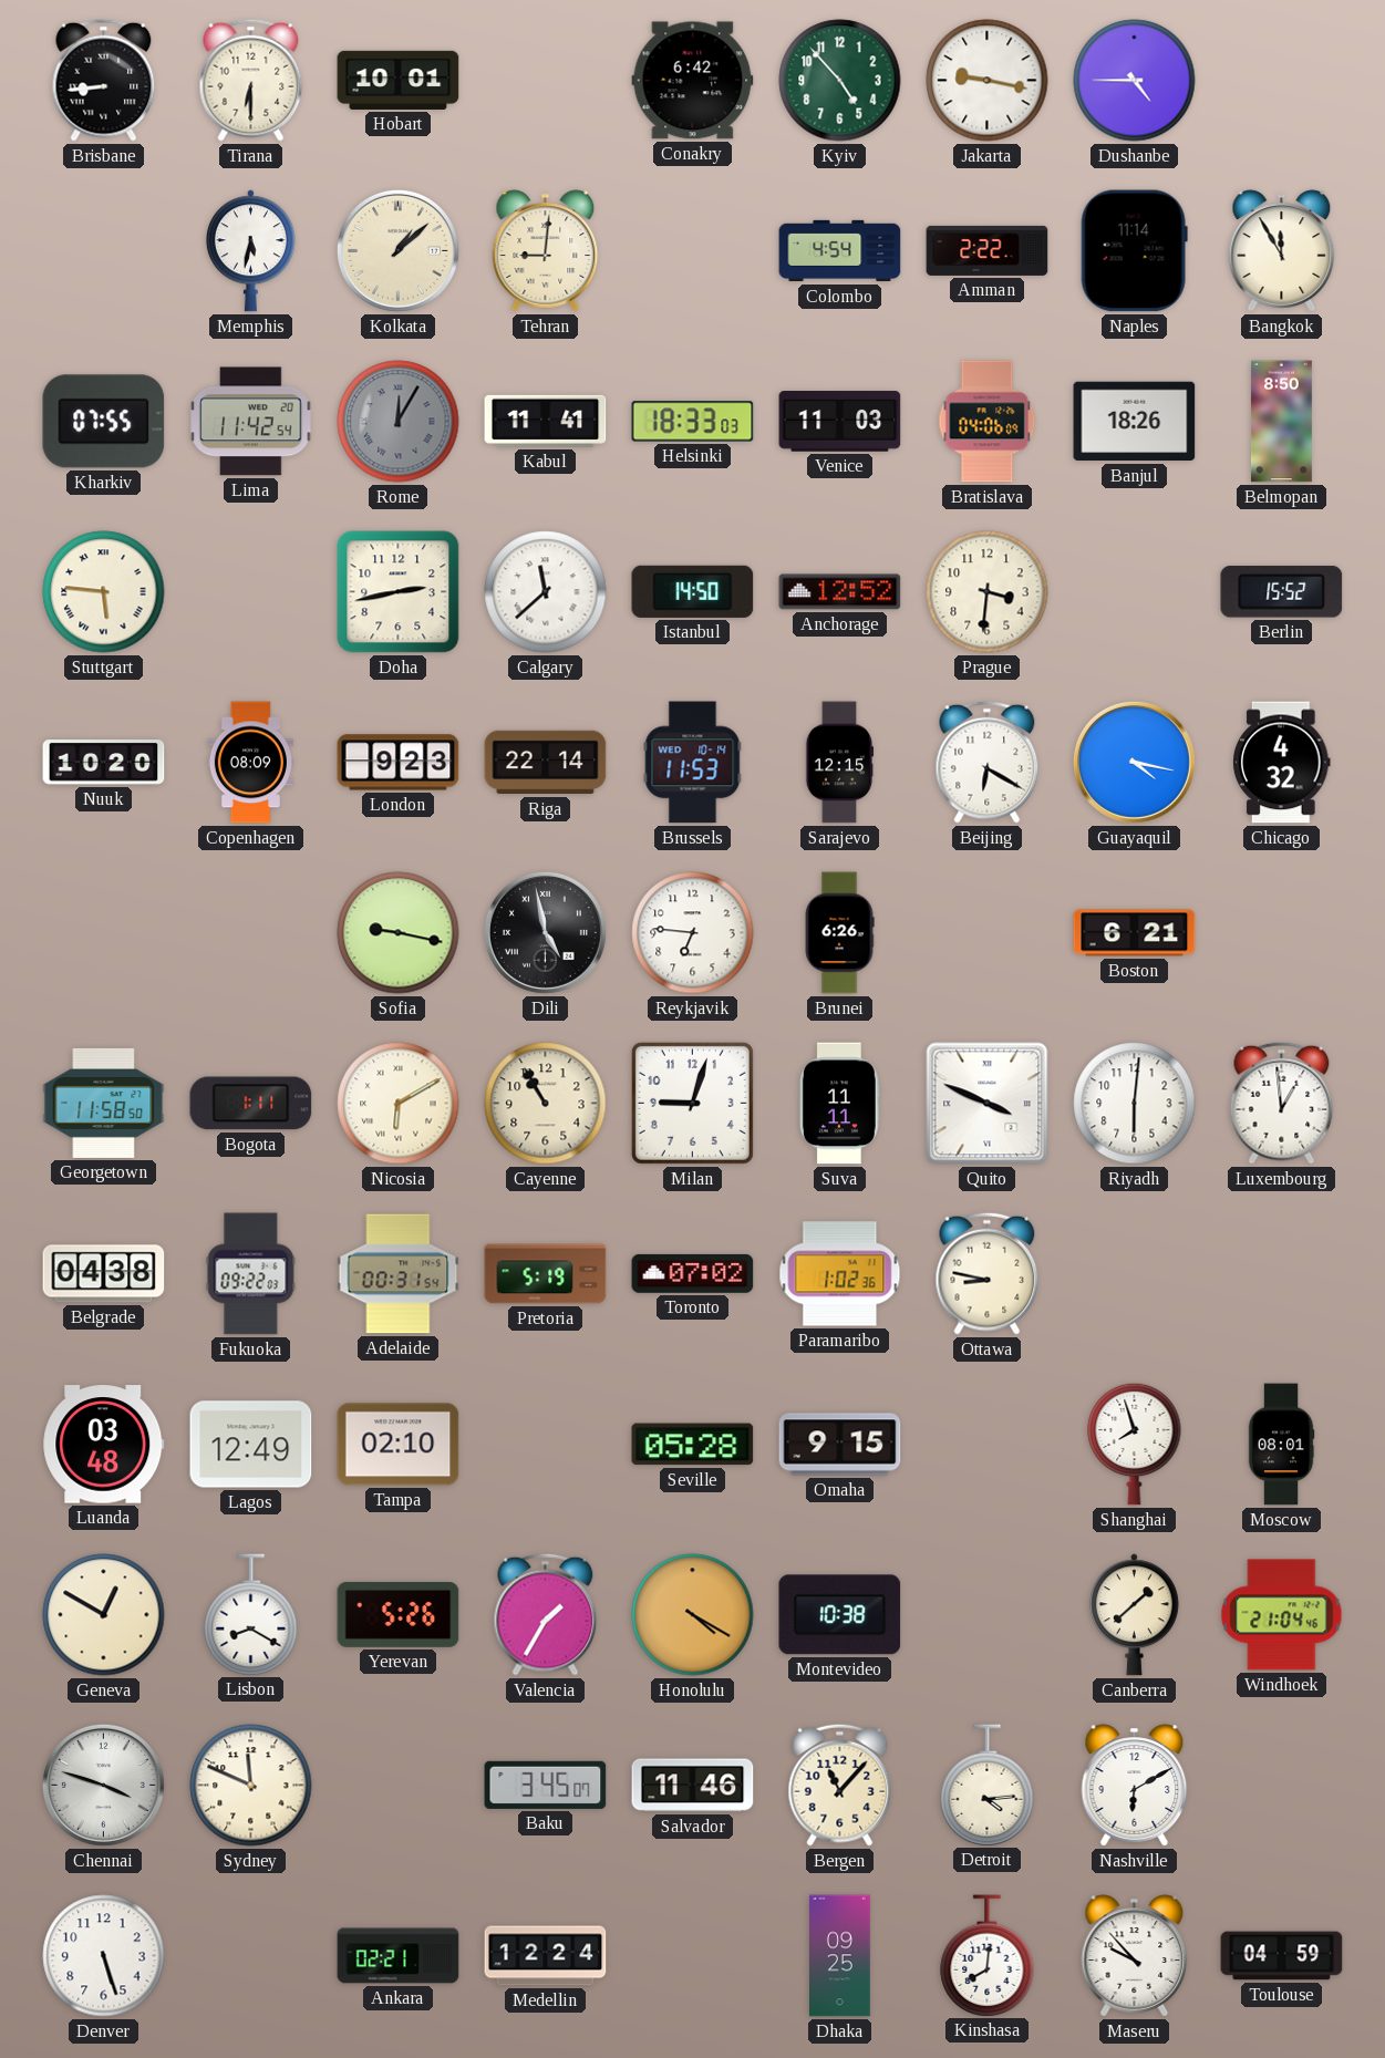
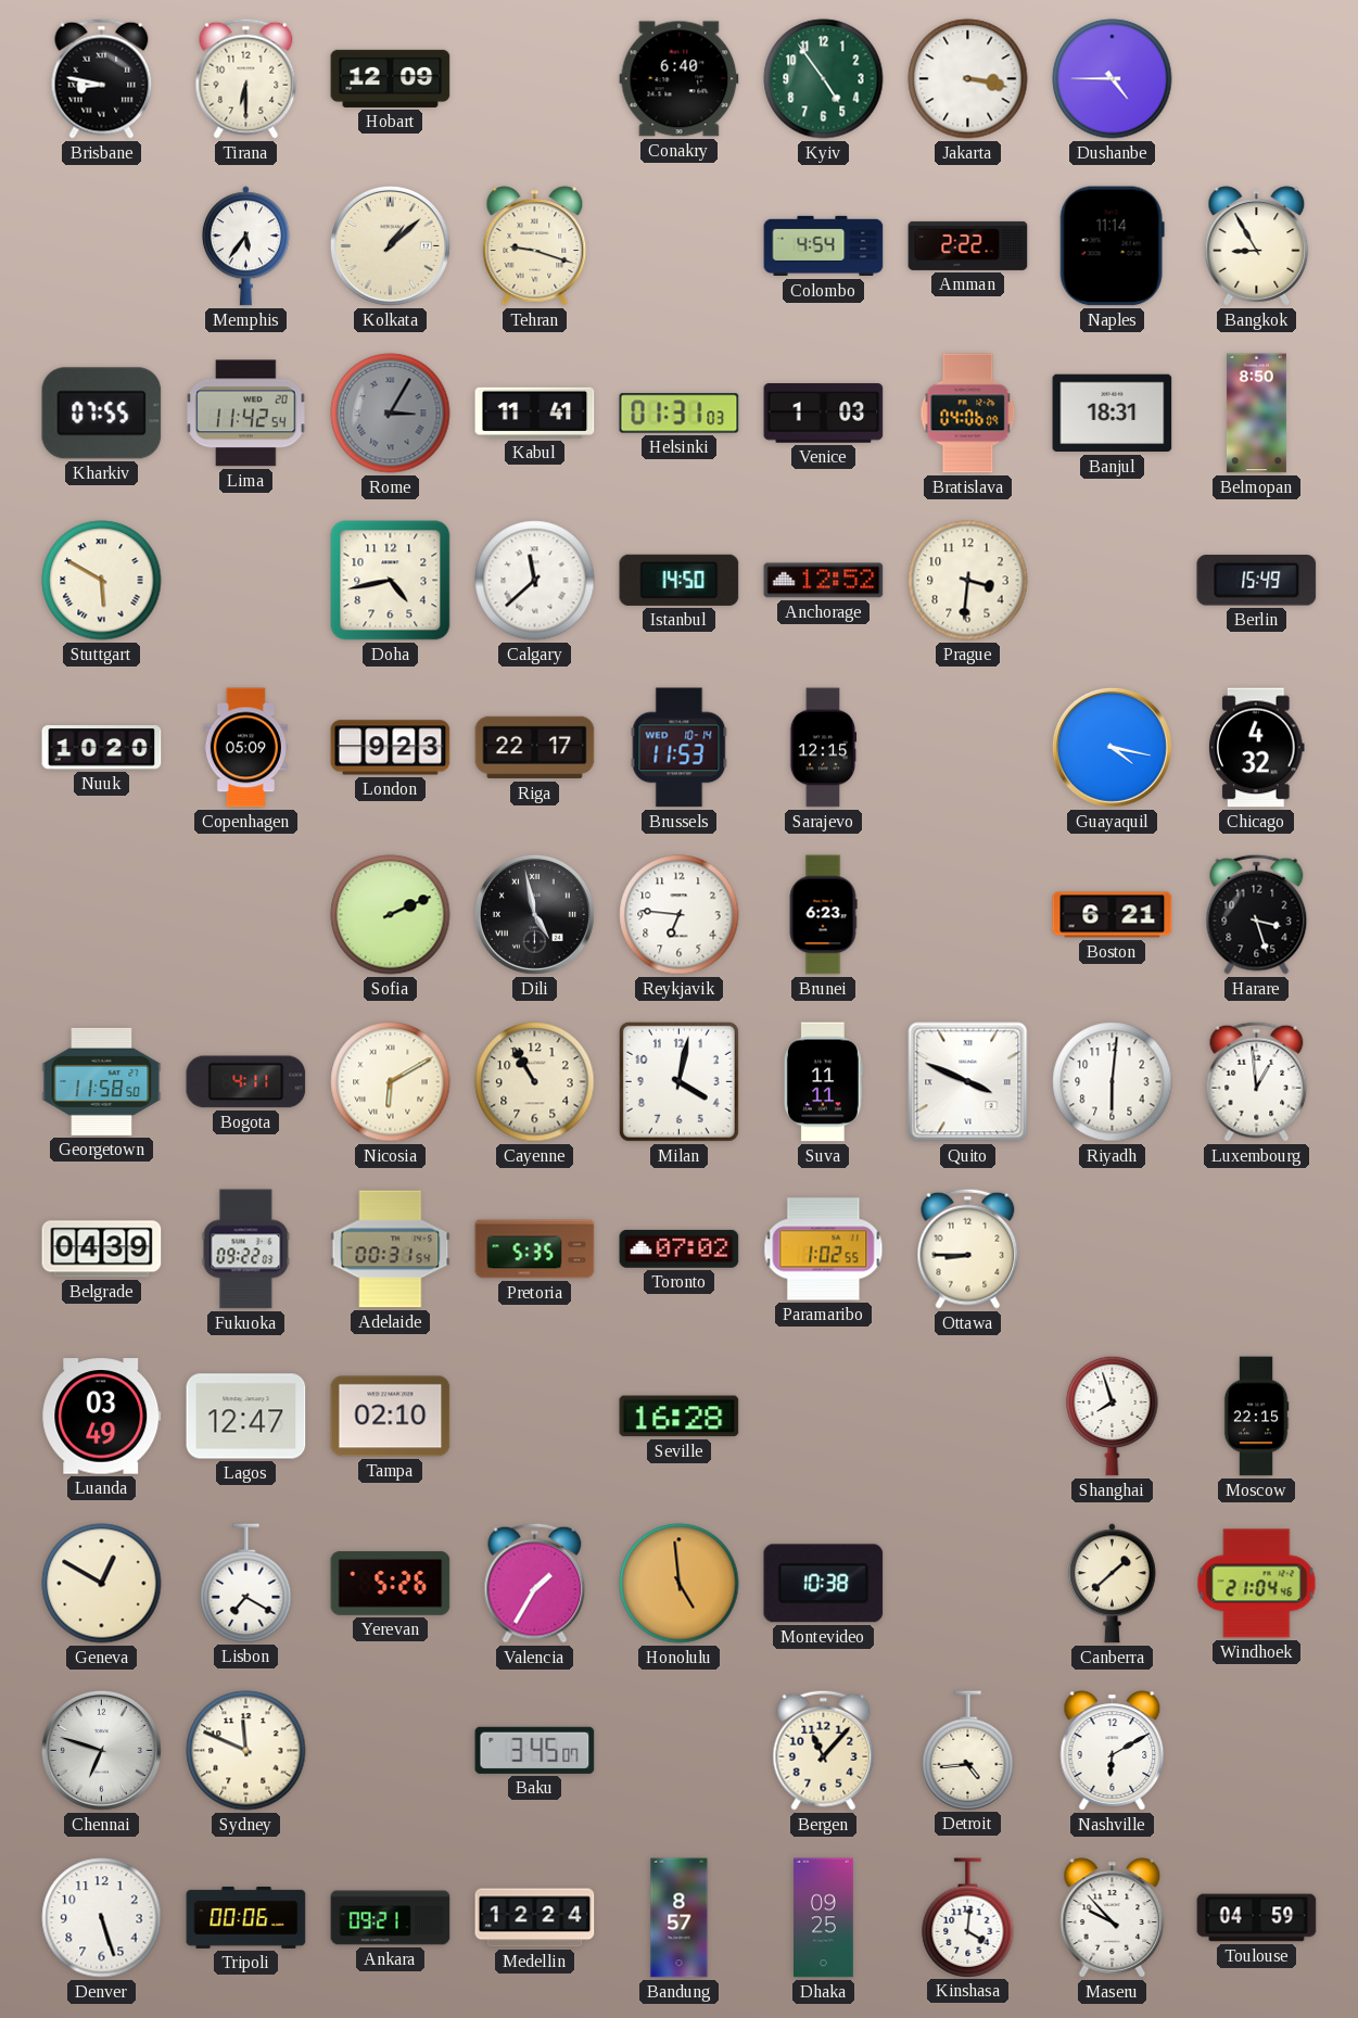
Brisbane: 8:44 -> 8:47 (102, 78)
Hobart: 10:01 -> 12:09 (391, 78)
Conakry: 6:42 -> 6:40 (680, 79)
Kyiv: 4:53 -> 4:54 (824, 79)
Jakarta: 9:17 -> 3:17 (968, 79)
Memphis: 5:32 -> 5:36 (245, 246)
Tehran: 9:01 -> 9:18 (535, 246)
Bangkok: 11:55 -> 8:55 (1257, 246)
Rome: 12:05 -> 3:05 (391, 414)
Helsinki: 18:33 -> 01:31 (680, 414)
Venice: 11:03 -> 1:03 (824, 414)
Banjul: 18:26 -> 18:31 (1113, 414)
Stuttgart: 5:46 -> 5:50 (102, 581)
Doha: 2:43 -> 4:43 (391, 581)
Berlin: 15:52 -> 15:49 (1257, 581)
Copenhagen: 08:09 -> 05:09 (245, 748)
Riga: 22:14 -> 22:17 (535, 748)
Beijing: 6:20 -> none (988, 762)
Sofia: 9:17 -> 2:11 (391, 915)
Brunei: 6:26 -> 6:23 (823, 915)
Harare: none -> 3:27 (1257, 914)
Bogota: 1:11 -> 4:11 (246, 1082)
Milan: 9:03 -> 4:02 (678, 1081)
Belgrade: 04:38 -> 04:39 (102, 1249)
Pretoria: 5:19 -> 5:35 (535, 1249)
Paramaribo: 1:02:36 -> 1:02:55 (824, 1249)
Ottawa: 8:47 -> 8:45 (968, 1248)
Luanda: 03:48 -> 03:49 (102, 1417)
Lagos: 12:49 -> 12:47 (246, 1417)
Seville: 05:28 -> 16:28 (680, 1417)
Omaha: 9:15 -> none (840, 1445)
Moscow: 08:01 -> 22:15 (1256, 1417)
Lisbon: 8:20 -> 7:20 (246, 1583)
Honolulu: 4:20 -> 4:59 (680, 1584)
Chennai: 3:48 -> 6:48 (101, 1750)
Salvador: 11:46 -> none (693, 1786)
Detroit: 4:14 -> 4:44 (968, 1750)
Tripoli: none -> 00:06 (246, 1917)
Ankara: 02:21 -> 09:21 (391, 1918)
Bandung: none -> 8:57 (680, 1918)
Kinshasa: 8:01 -> 4:01 (968, 1917)
